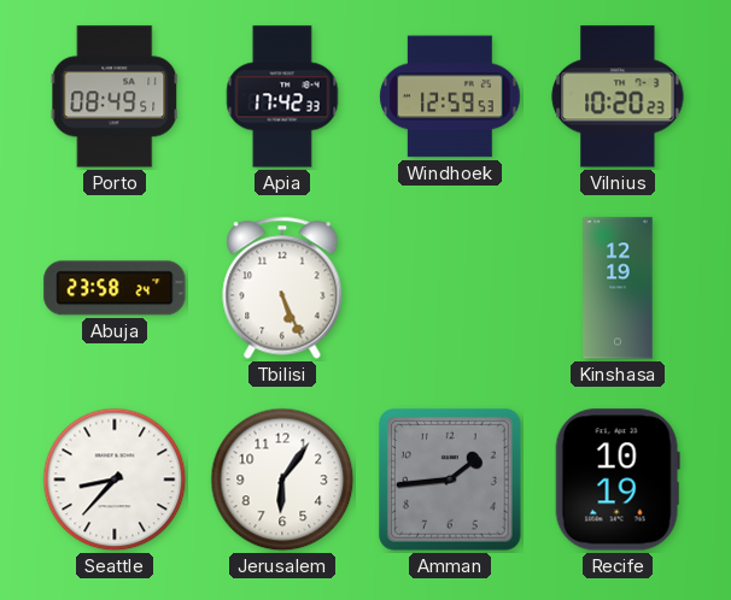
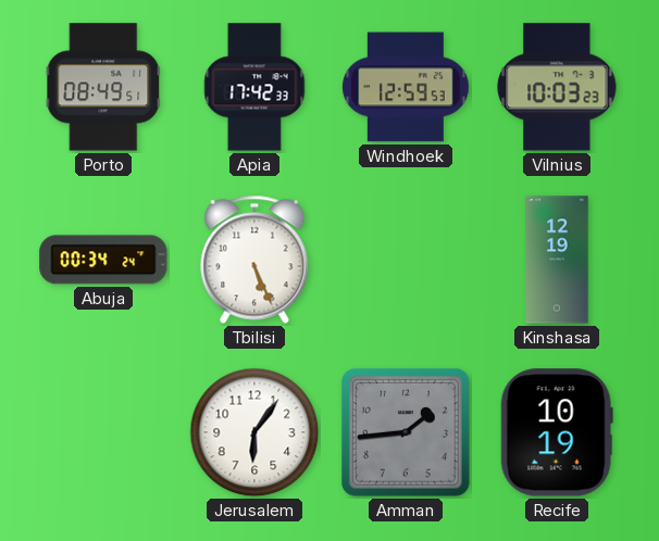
Vilnius: 10:20 -> 10:03 (557, 87)
Abuja: 23:58 -> 00:34 (103, 260)
Seattle: 8:37 -> none (115, 480)
